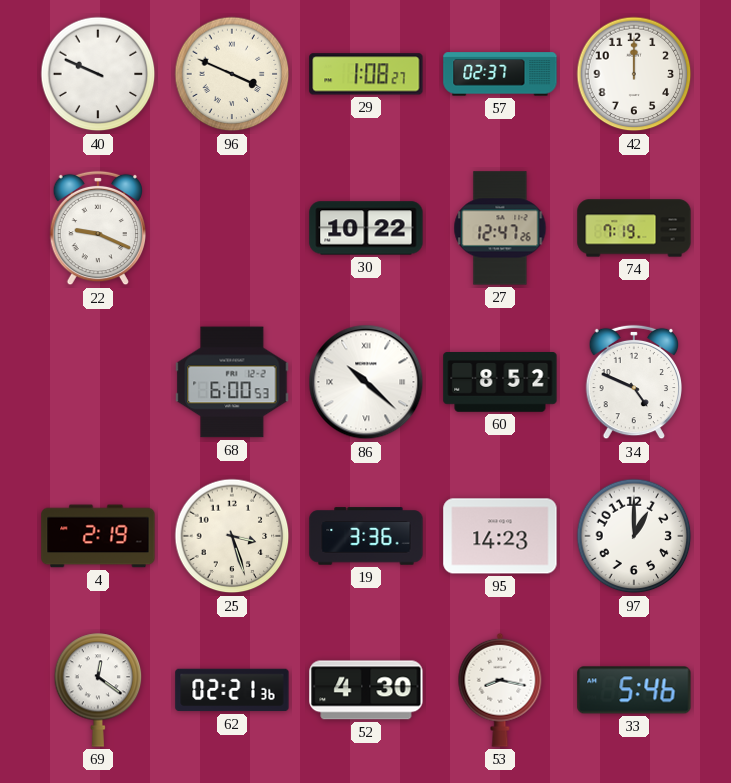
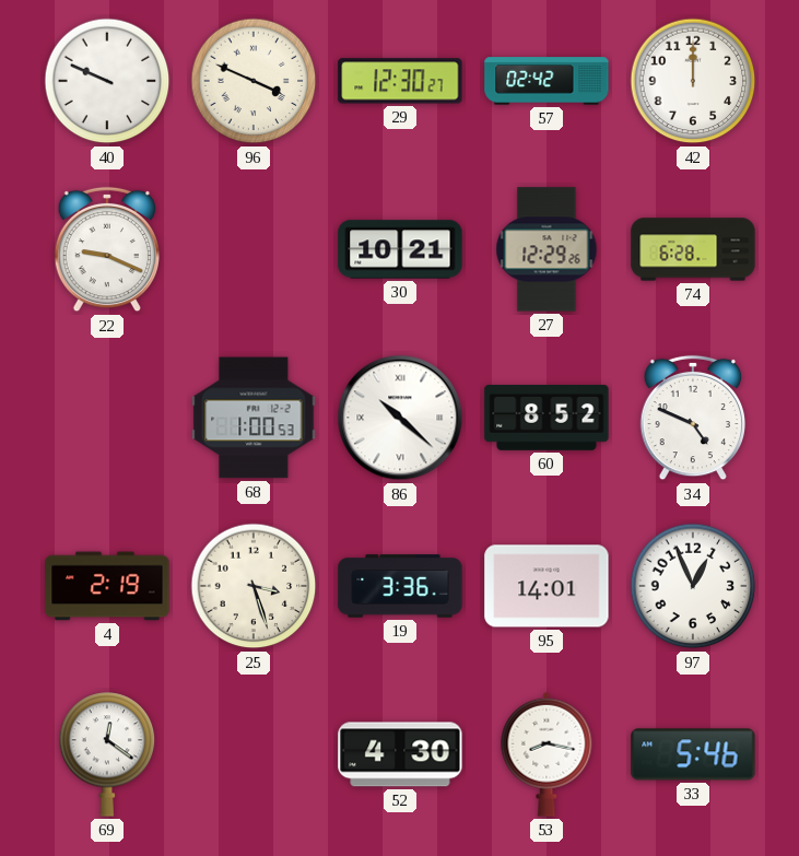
29: 1:08 -> 12:30 (400, 81)
57: 02:37 -> 02:42 (547, 81)
30: 10:22 -> 10:21 (400, 249)
27: 12:47 -> 12:29 (547, 249)
74: 7:19 -> 6:28 (693, 249)
68: 6:00 -> 1:00 (254, 418)
95: 14:23 -> 14:01 (547, 586)
97: 1:00 -> 12:56 (693, 586)
62: 02:21 -> none (232, 690)
